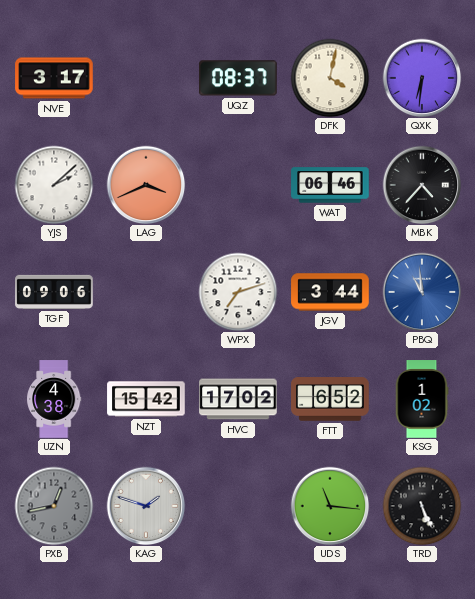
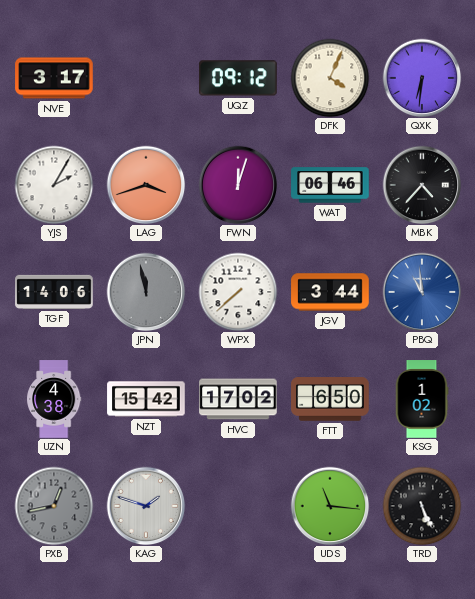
UQZ: 08:37 -> 09:12 (239, 78)
DFK: 4:02 -> 4:04 (330, 78)
YJS: 2:08 -> 2:05 (54, 185)
LAG: 3:41 -> 3:42 (146, 185)
FWN: none -> 12:03 (238, 185)
TGF: 09:06 -> 14:06 (54, 292)
JPN: none -> 11:58 (146, 292)
WPX: 7:12 -> 7:38 (238, 292)
FTT: 6:52 -> 6:50 (330, 399)
